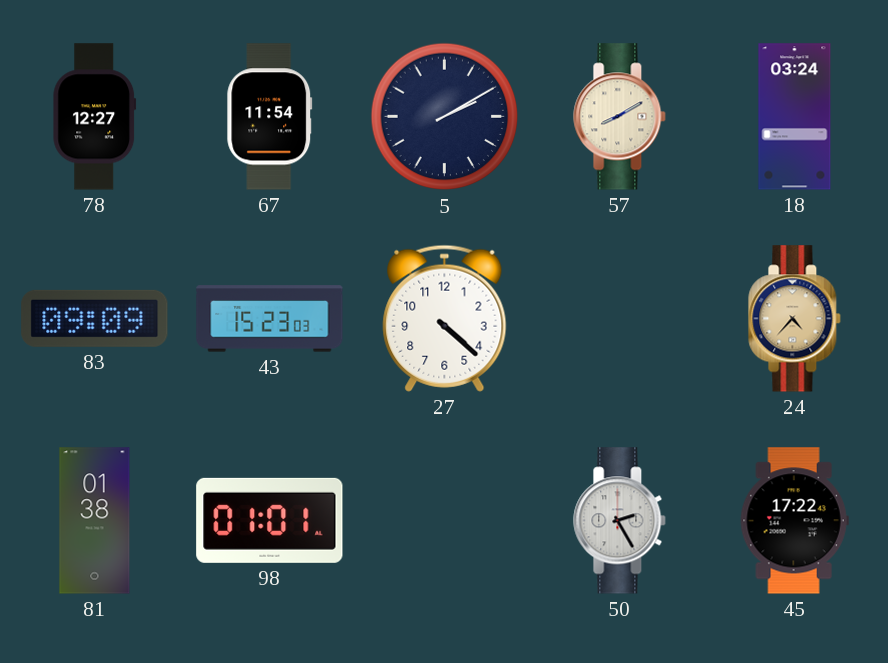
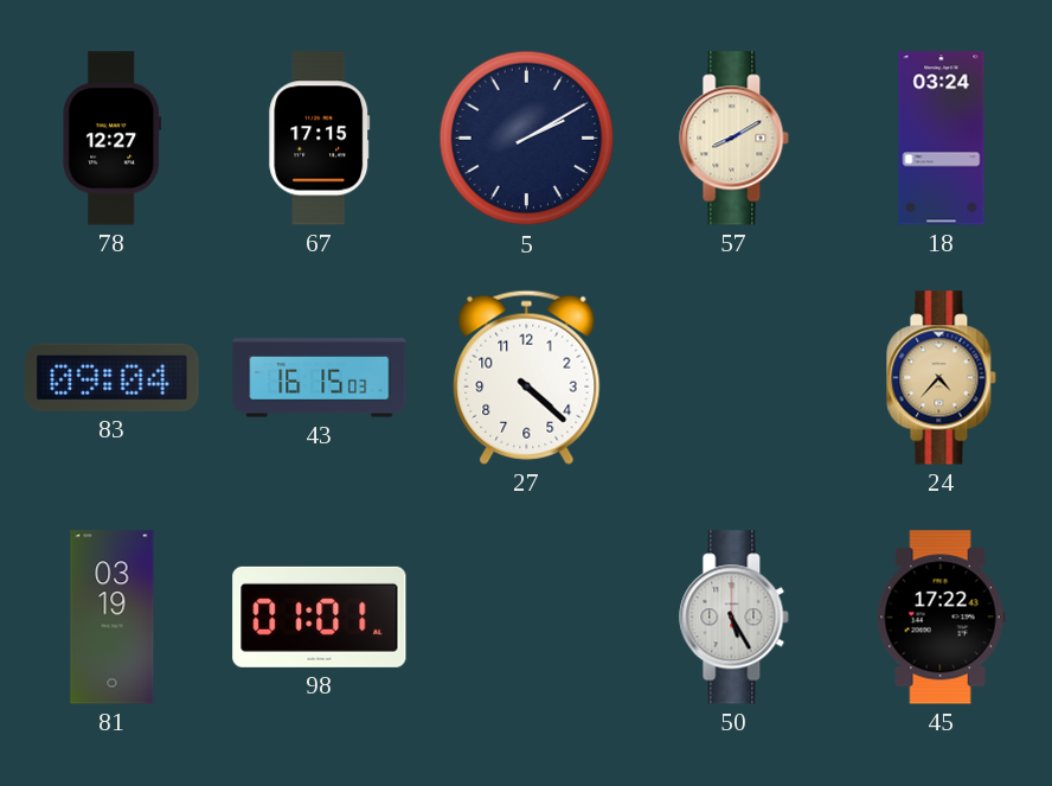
67: 11:54 -> 17:15 (320, 139)
83: 09:09 -> 09:04 (113, 377)
43: 15:23 -> 16:15 (320, 378)
81: 01:38 -> 03:19 (113, 618)
50: 2:25 -> 5:25 (735, 618)
